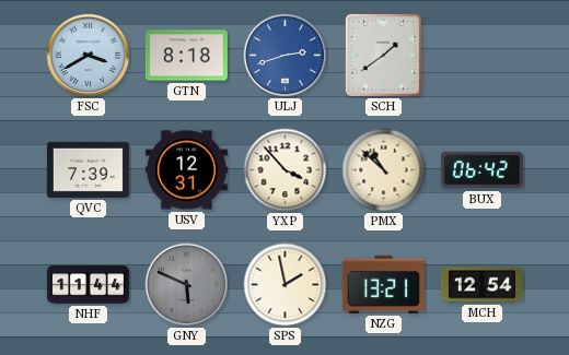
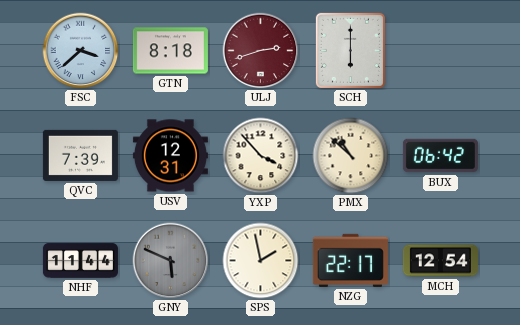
FSC: 3:40 -> 3:38 (81, 51)
ULJ dial: blue -> burgundy (261, 51)
SCH: 1:39 -> 6:00 (350, 50)
NZG: 13:21 -> 22:17 (350, 260)
